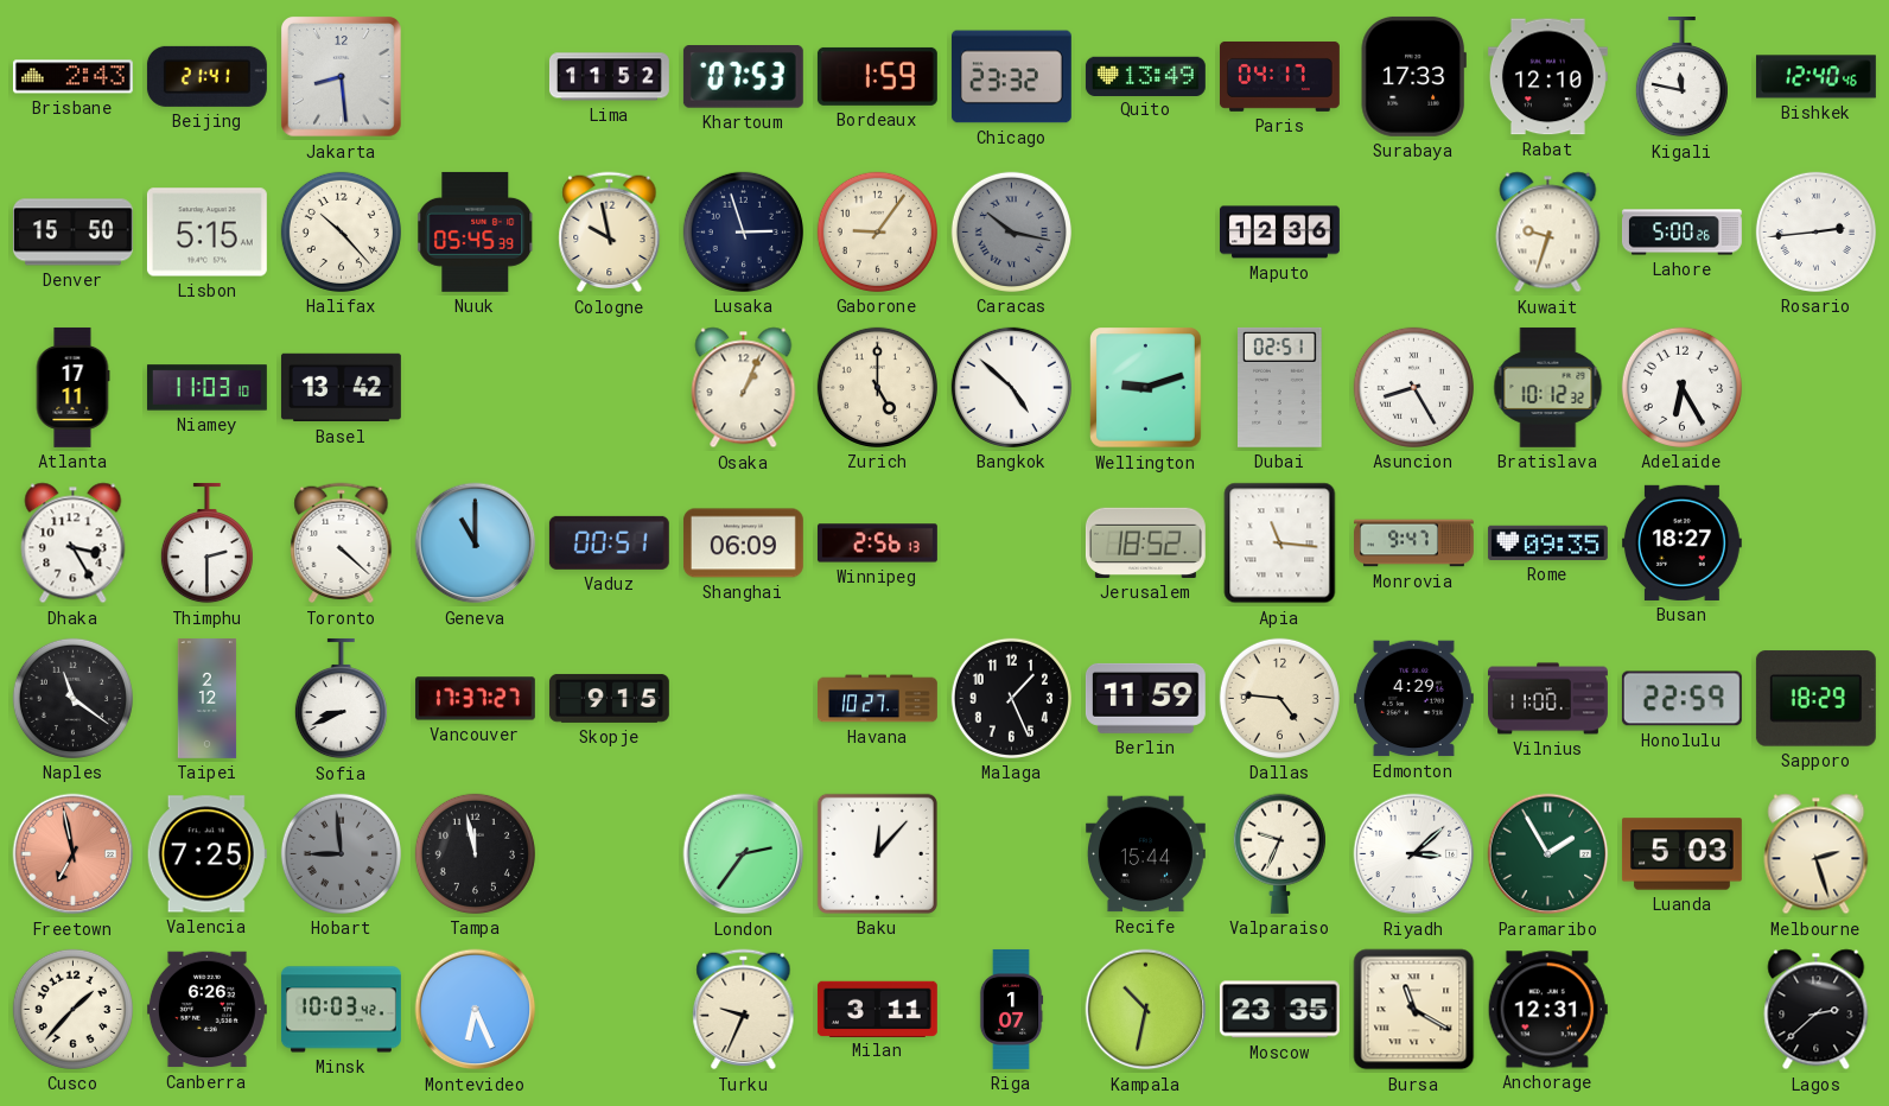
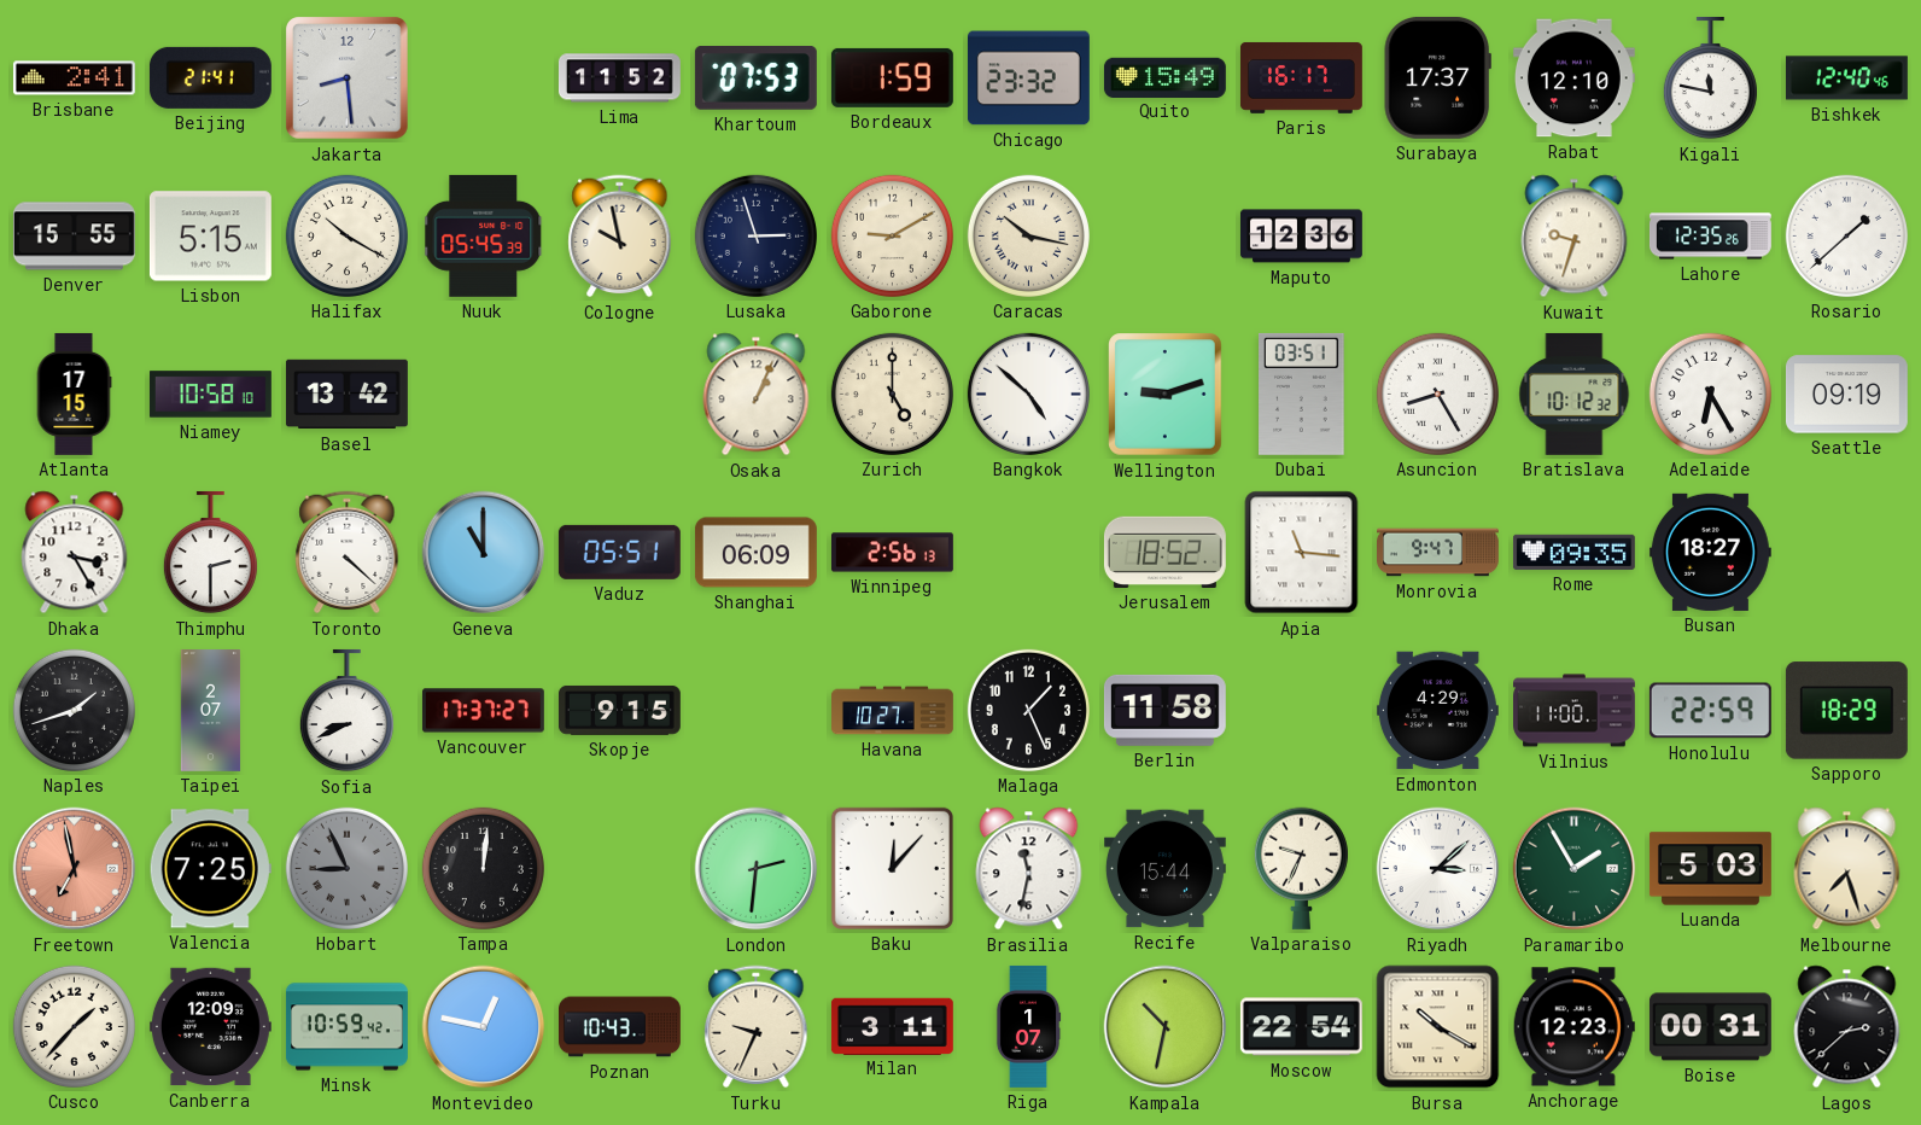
Brisbane: 2:43 -> 2:41 (74, 78)
Quito: 13:49 -> 15:49 (1164, 77)
Paris: 04:17 -> 16:17 (1301, 77)
Surabaya: 17:33 -> 17:37 (1437, 77)
Denver: 15:50 -> 15:55 (74, 237)
Halifax: 10:23 -> 10:20 (346, 235)
Gaborone: 9:06 -> 9:10 (892, 235)
Caracas dial: grey -> cream (1028, 235)
Lahore: 5:00 -> 12:35 (1710, 237)
Rosario: 2:44 -> 1:38 (1846, 235)
Atlanta: 17:11 -> 17:15 (74, 394)
Niamey: 11:03 -> 10:58 (210, 395)
Dubai: 02:51 -> 03:51 (1302, 394)
Seattle: none -> 09:19 (1846, 395)
Vaduz: 00:51 -> 05:51 (619, 552)
Naples: 11:21 -> 1:42 (74, 710)
Taipei: 2:12 -> 2:07 (211, 711)
Berlin: 11:59 -> 11:58 (1164, 710)
Dallas: 4:46 -> none (1279, 698)
Hobart: 8:59 -> 8:56 (346, 868)
Tampa: 11:58 -> 12:01 (483, 868)
London: 2:36 -> 2:31 (757, 869)
Brasilia: none -> 11:32 (1029, 869)
Melbourne: 2:27 -> 7:27 (1847, 869)
Canberra: 6:26 -> 12:09 (210, 1027)
Minsk: 10:03 -> 10:59 (346, 1027)
Montevideo: 6:26 -> 12:47 (484, 1027)
Poznan: none -> 10:43 (620, 1027)
Moscow: 23:35 -> 22:54 (1301, 1027)
Bursa: 11:20 -> 10:20 (1438, 1027)
Anchorage: 12:31 -> 12:23 (1573, 1027)
Boise: none -> 00:31 (1710, 1027)
